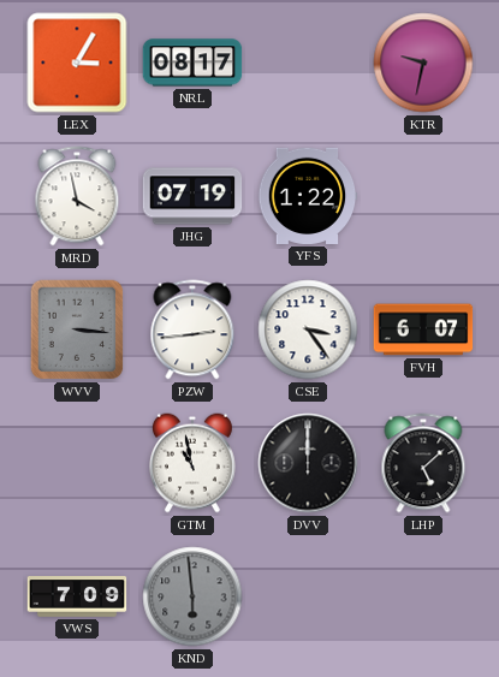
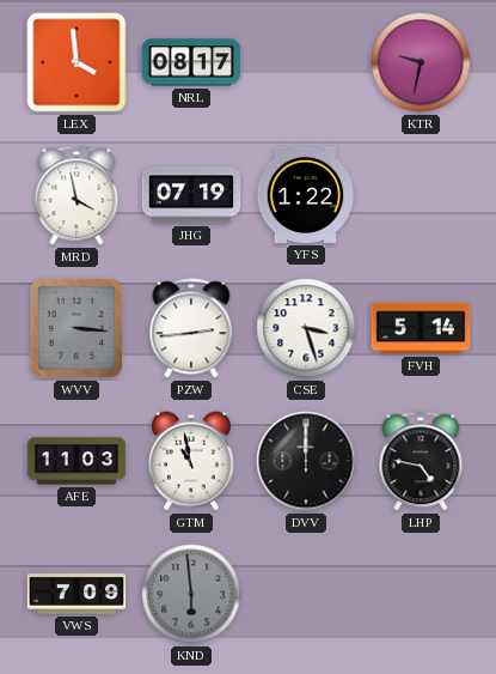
LEX: 3:05 -> 3:59 (76, 62)
CSE: 3:24 -> 3:27 (306, 328)
FVH: 6:07 -> 5:14 (421, 328)
AFE: none -> 11:03 (76, 461)
LHP: 5:08 -> 4:47 (421, 461)
